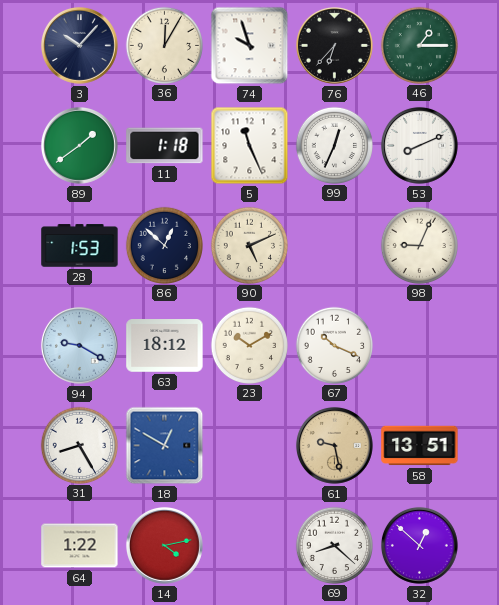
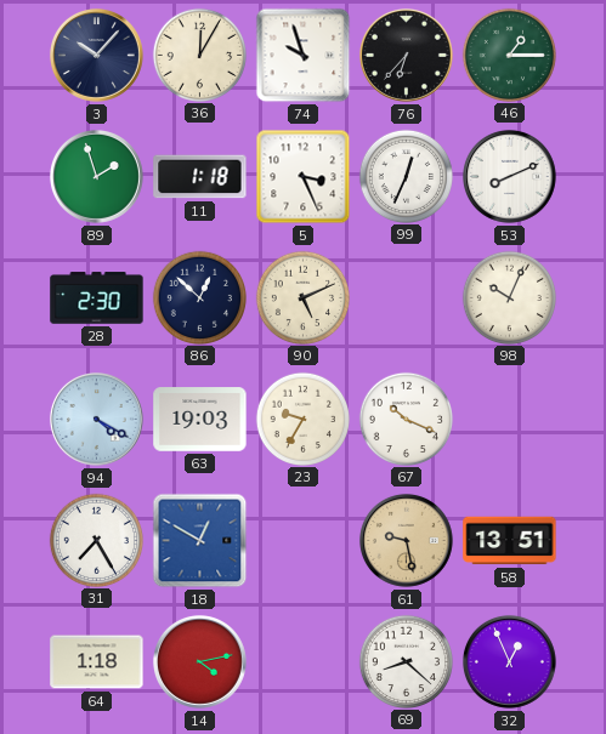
89: 1:39 -> 1:57 (96, 176)
5: 11:26 -> 3:26 (304, 177)
28: 1:53 -> 2:30 (97, 298)
98: 9:04 -> 10:04 (509, 297)
94: 9:20 -> 4:20 (96, 419)
63: 18:12 -> 19:03 (200, 420)
23: 10:10 -> 9:35 (302, 419)
31: 8:25 -> 7:25 (96, 540)
64: 1:22 -> 1:18 (97, 662)
32: 12:52 -> 12:56 (509, 661)
